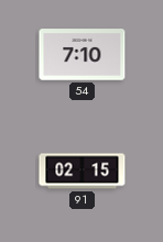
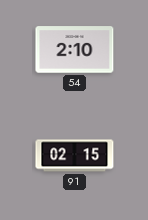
54: 7:10 -> 2:10 (75, 50)
